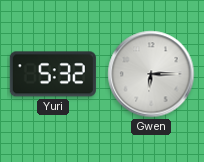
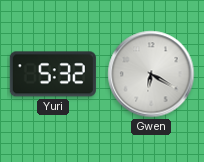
Gwen: 6:15 -> 6:20 (151, 74)
